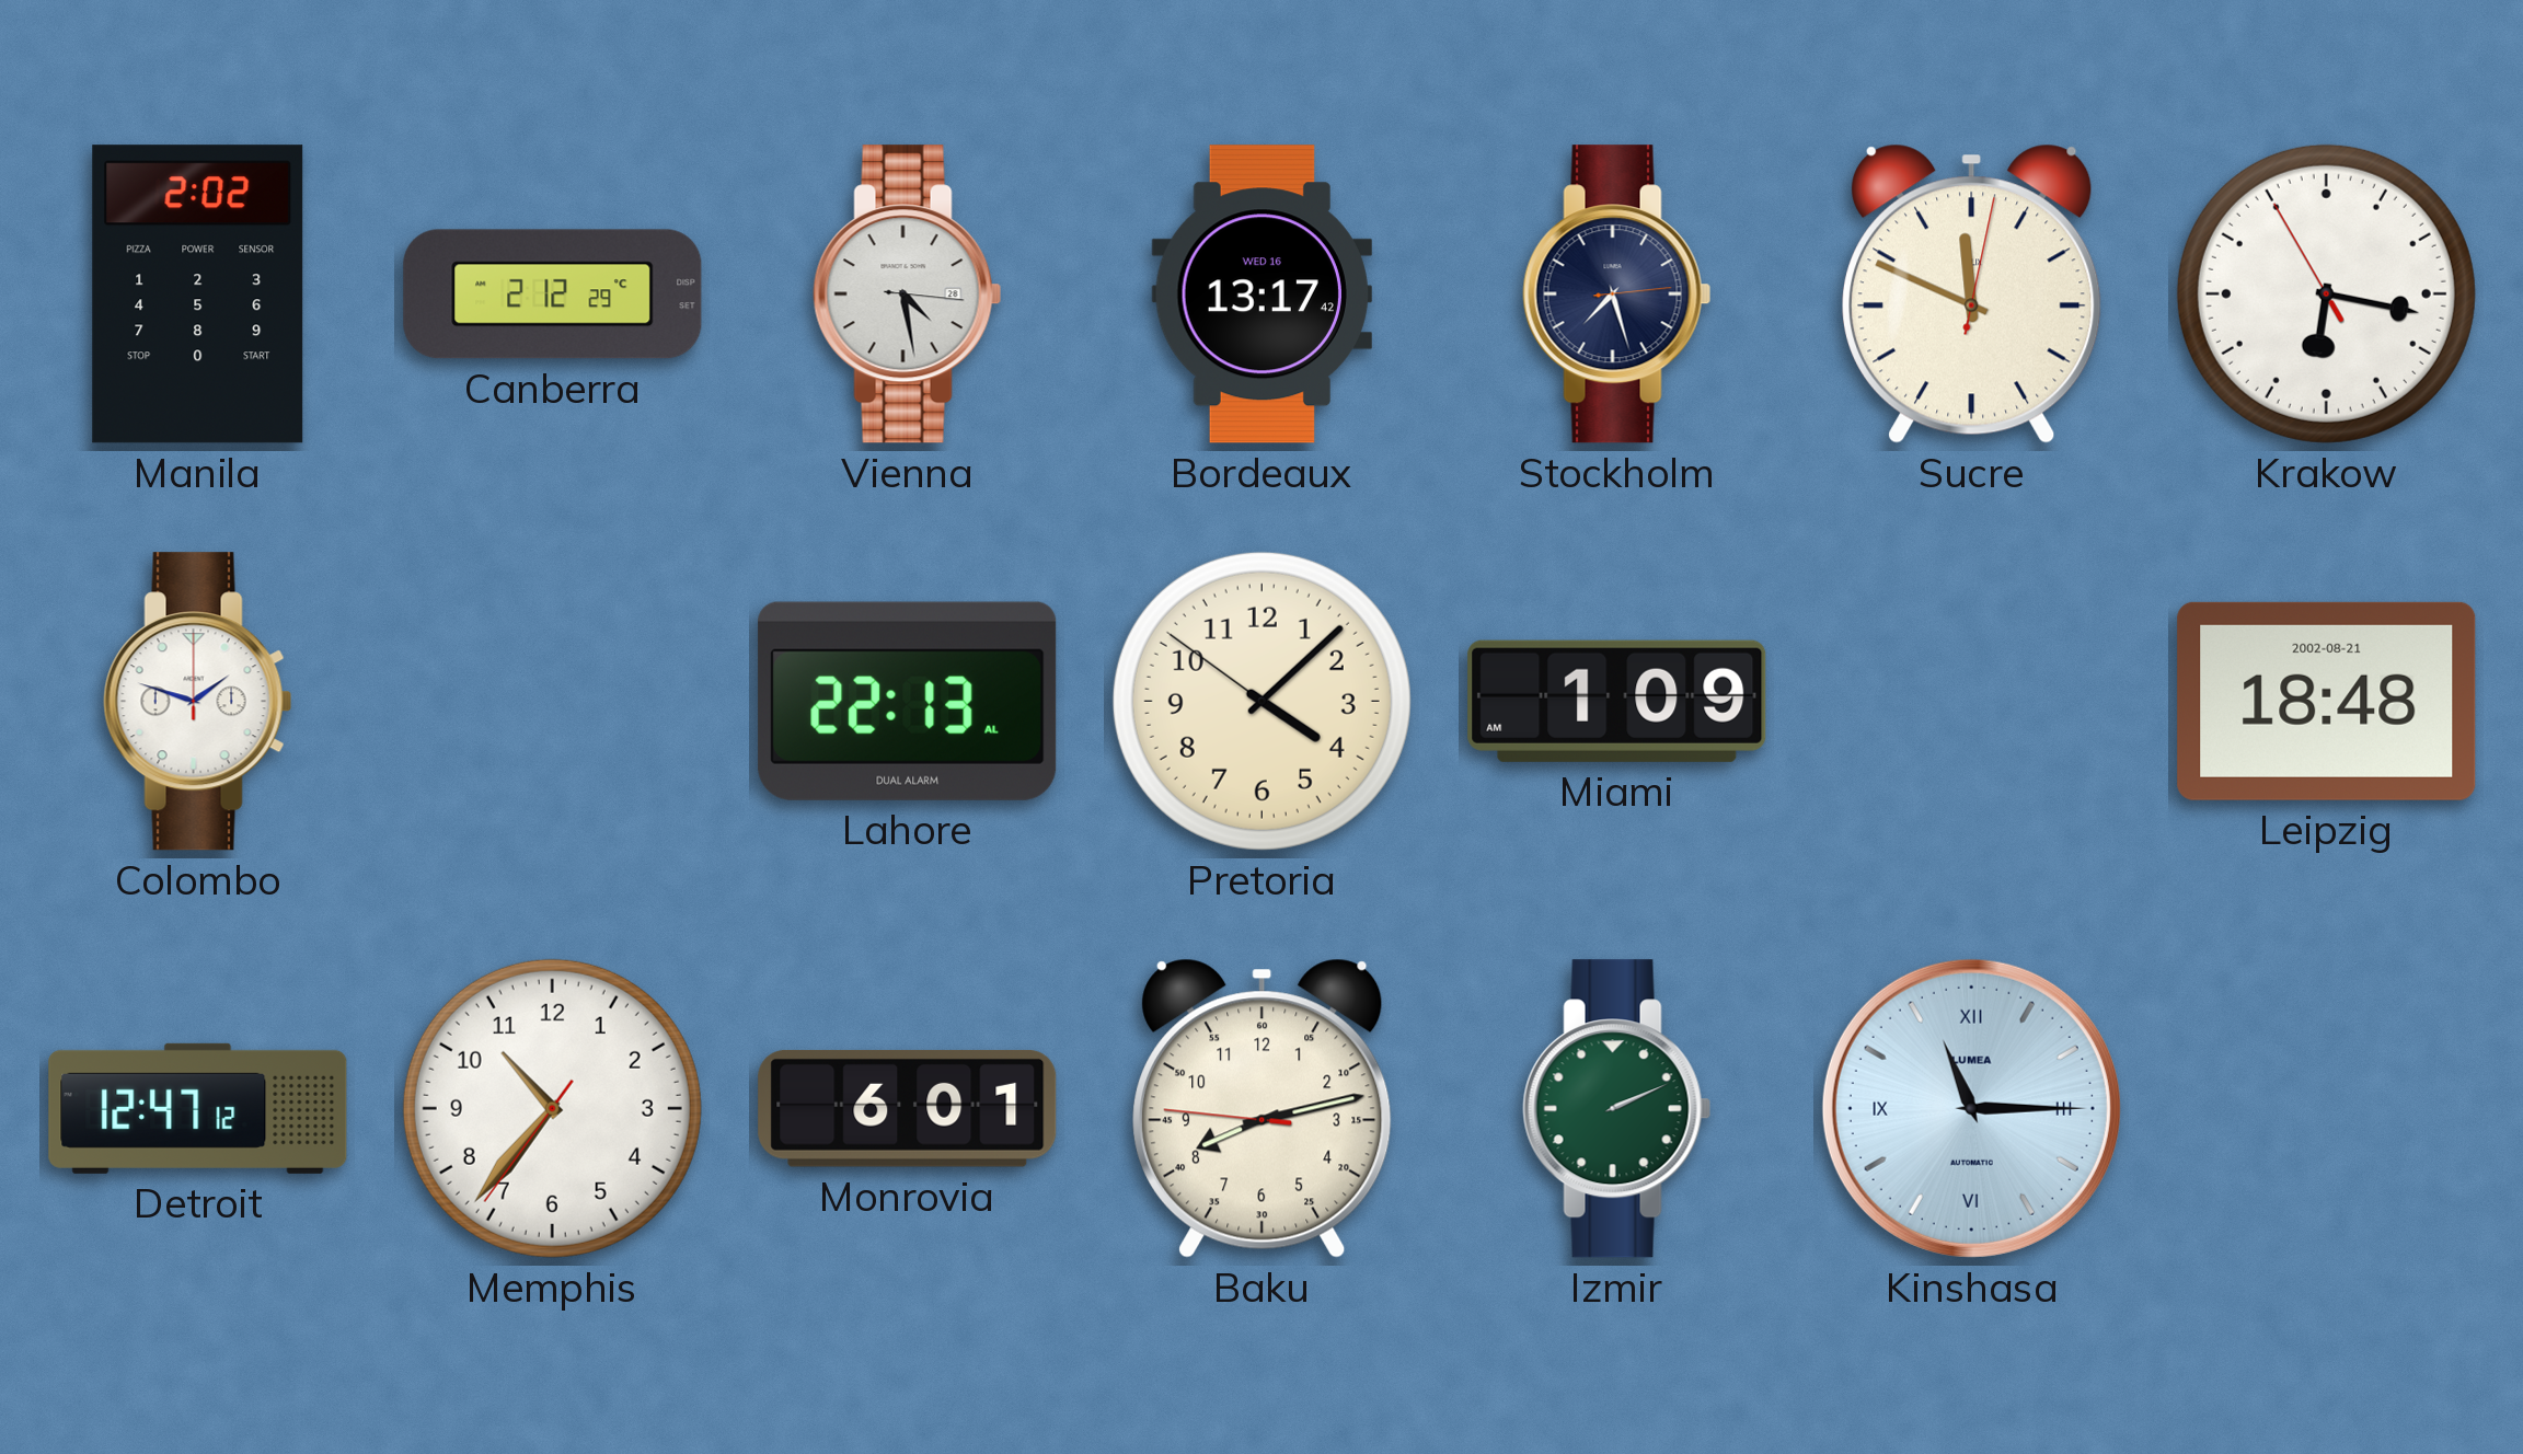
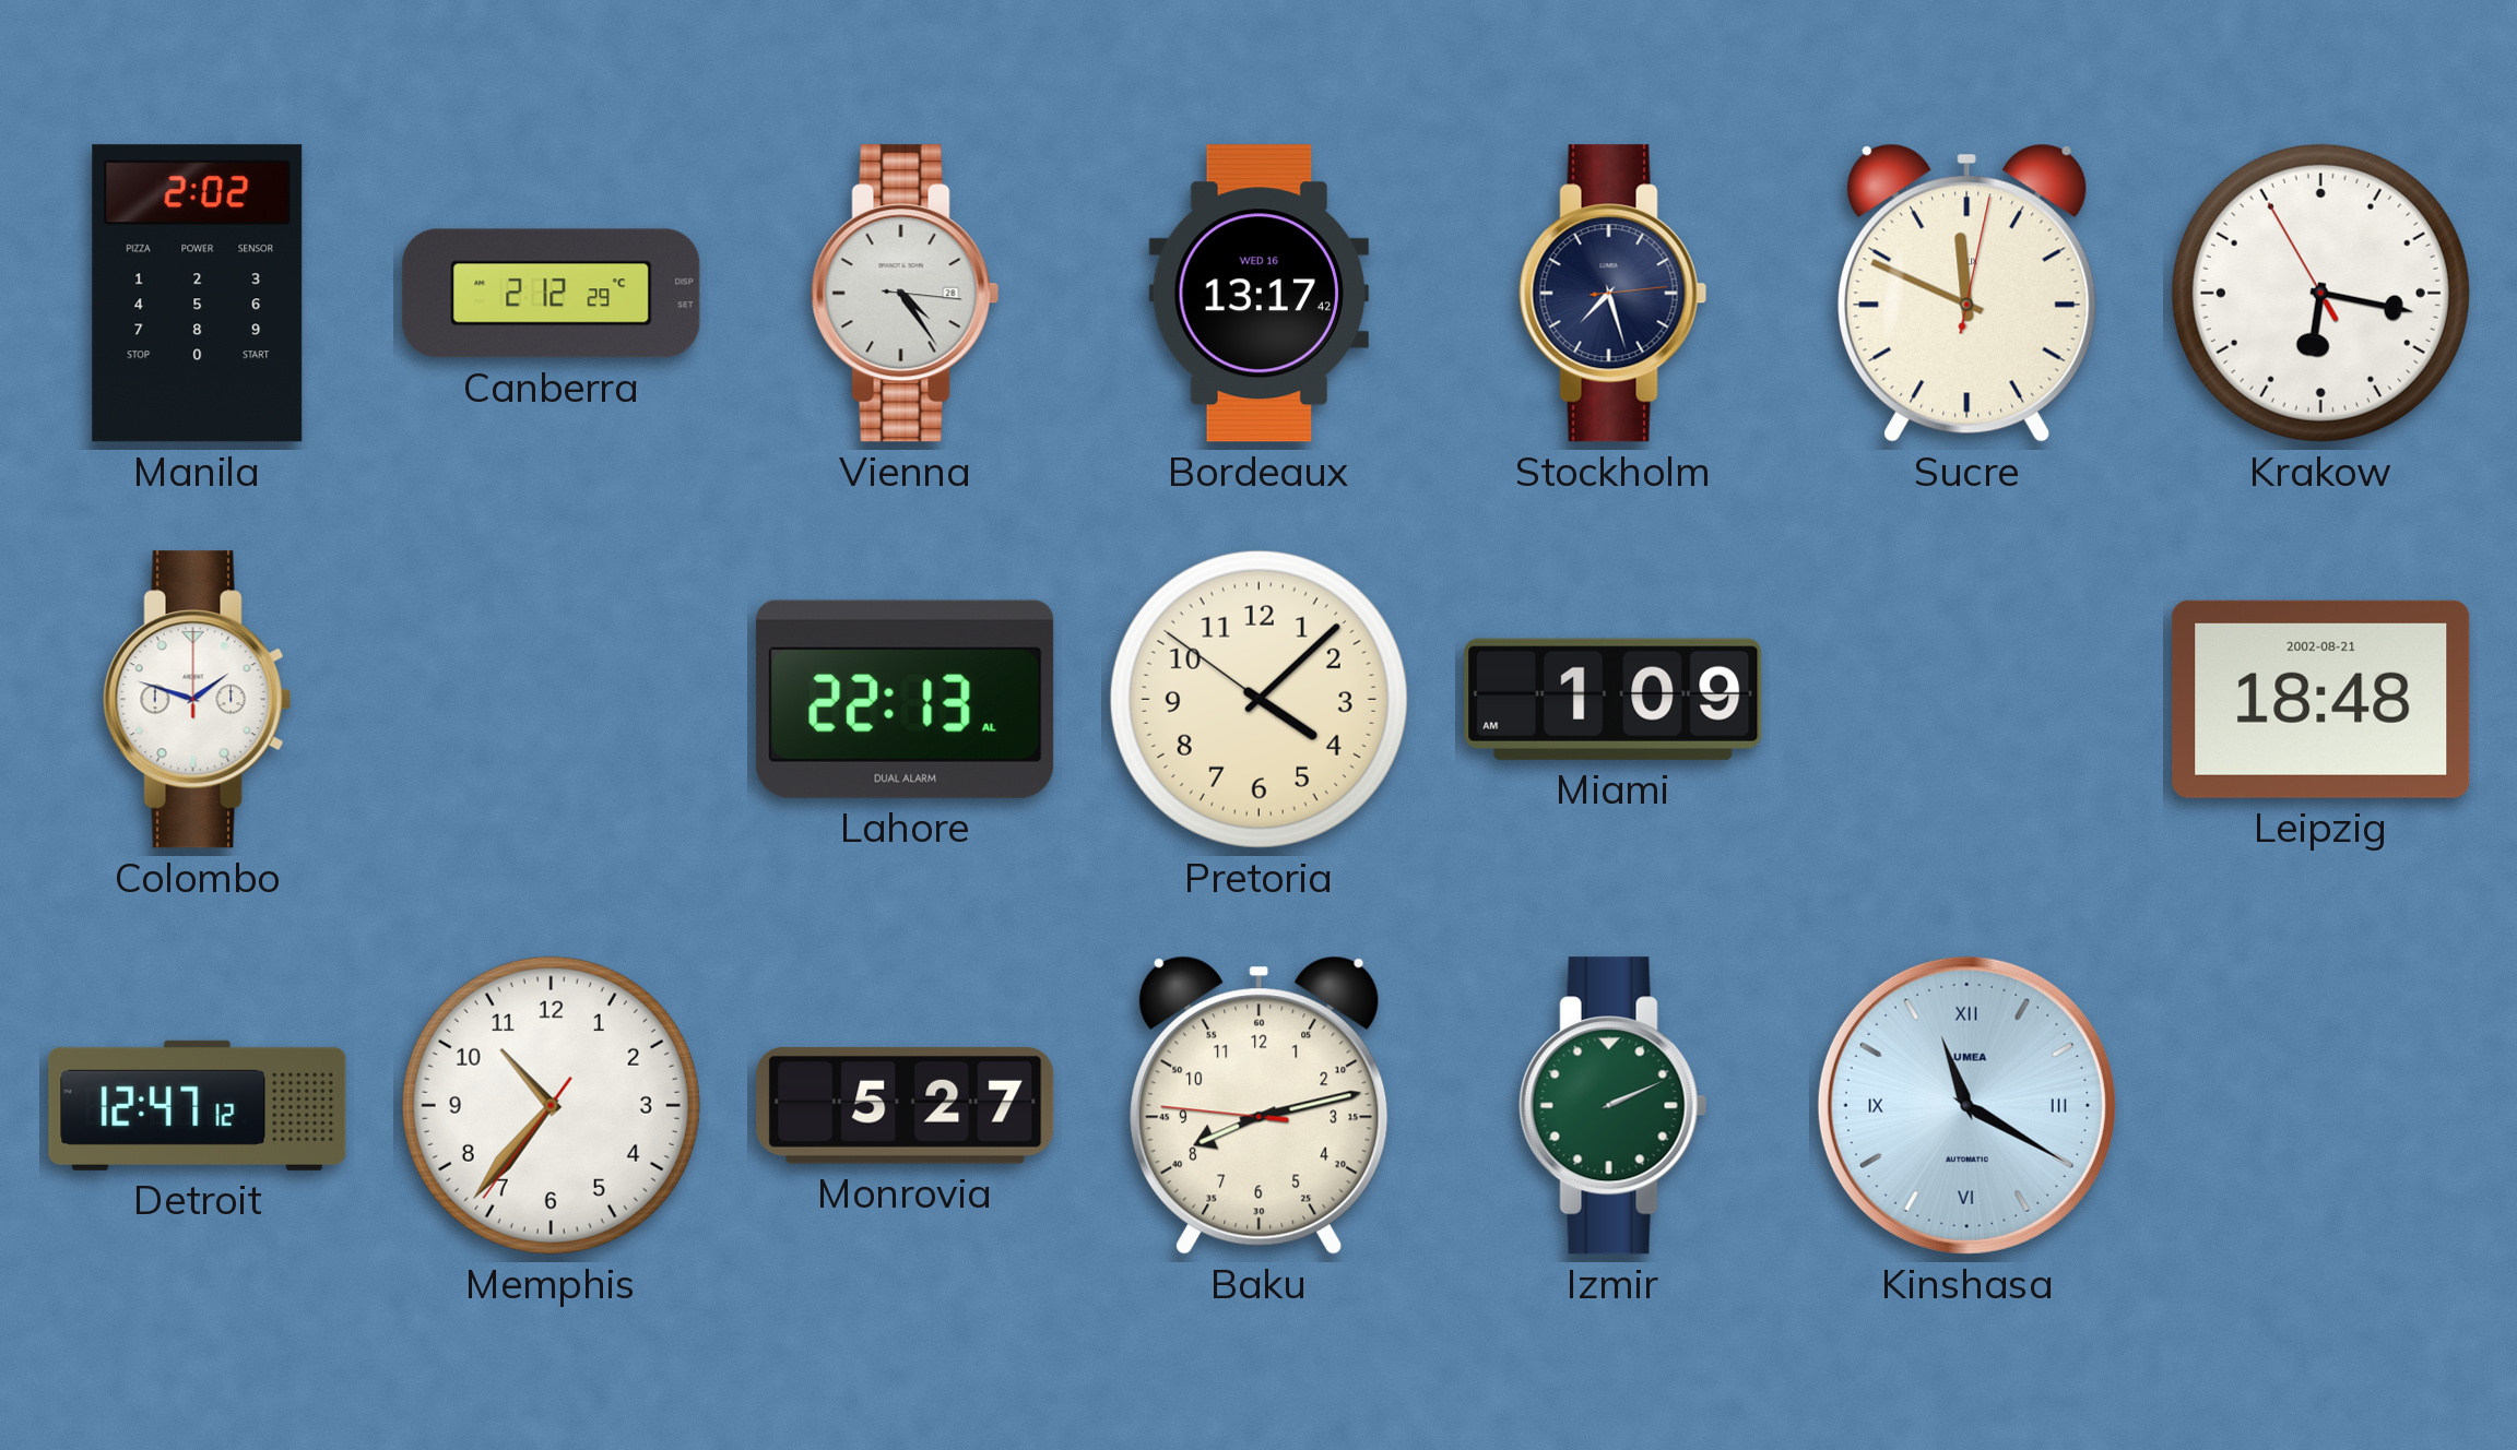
Vienna: 4:28 -> 4:24 (906, 294)
Monrovia: 6:01 -> 5:27 (906, 1105)
Kinshasa: 11:15 -> 11:20 (1966, 1105)
